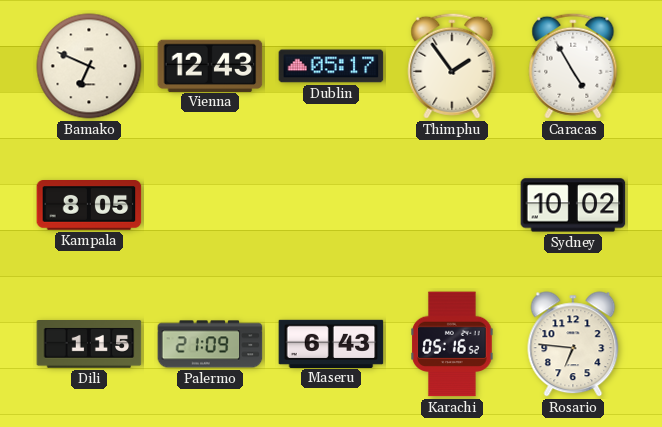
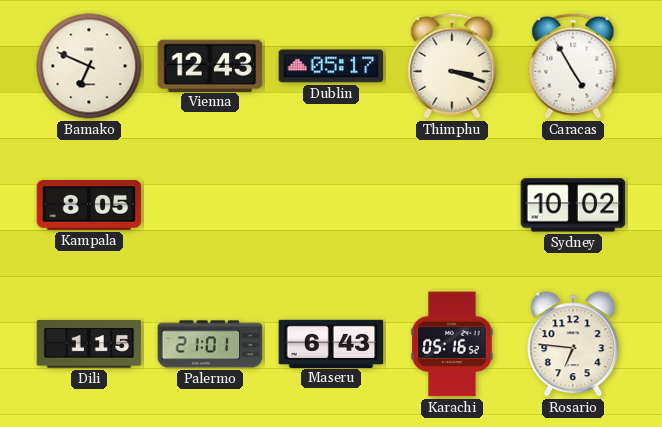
Thimphu: 1:54 -> 3:18 (452, 66)
Palermo: 21:09 -> 21:01 (210, 344)
